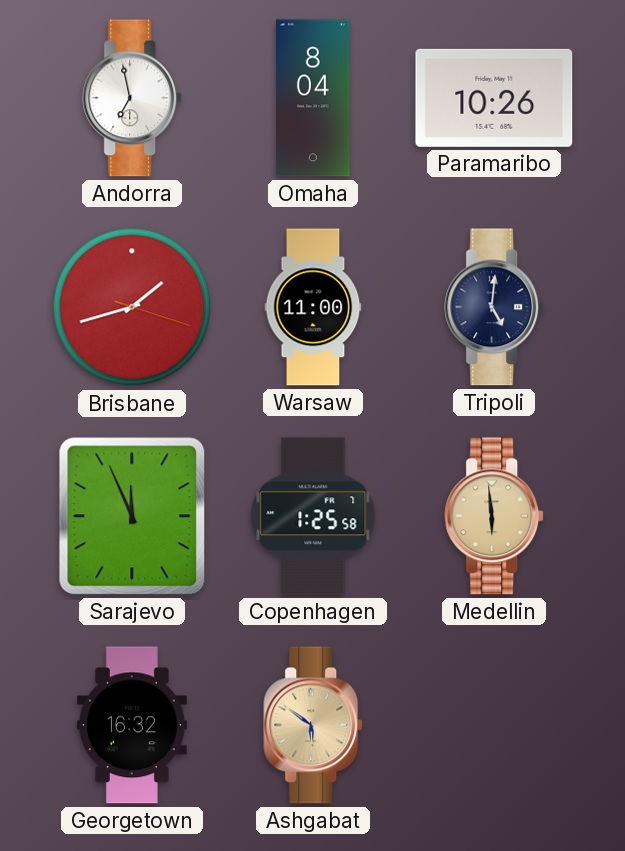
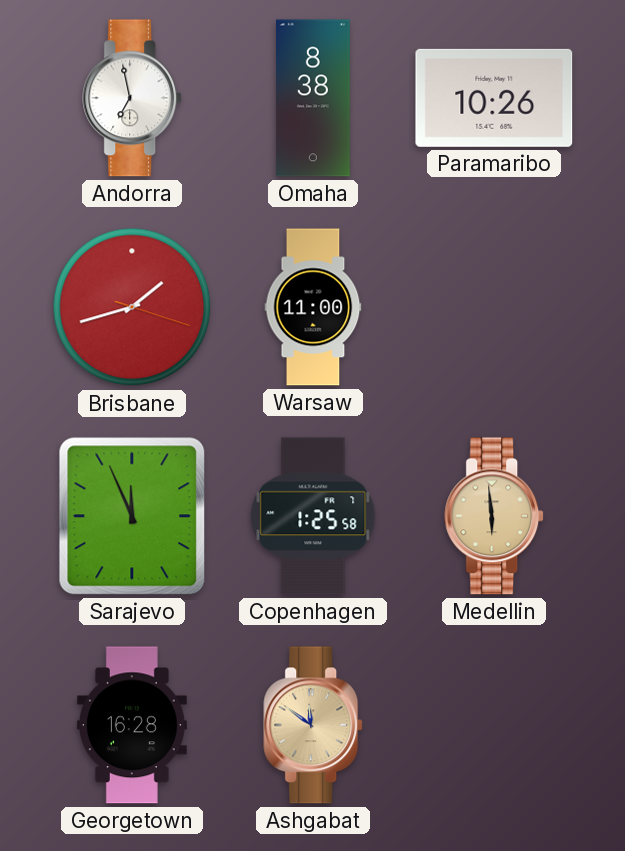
Omaha: 8:04 -> 8:38 (313, 98)
Tripoli: 5:01 -> none (495, 307)
Georgetown: 16:32 -> 16:28 (132, 725)
Ashgabat: 5:51 -> 11:51 (314, 725)
